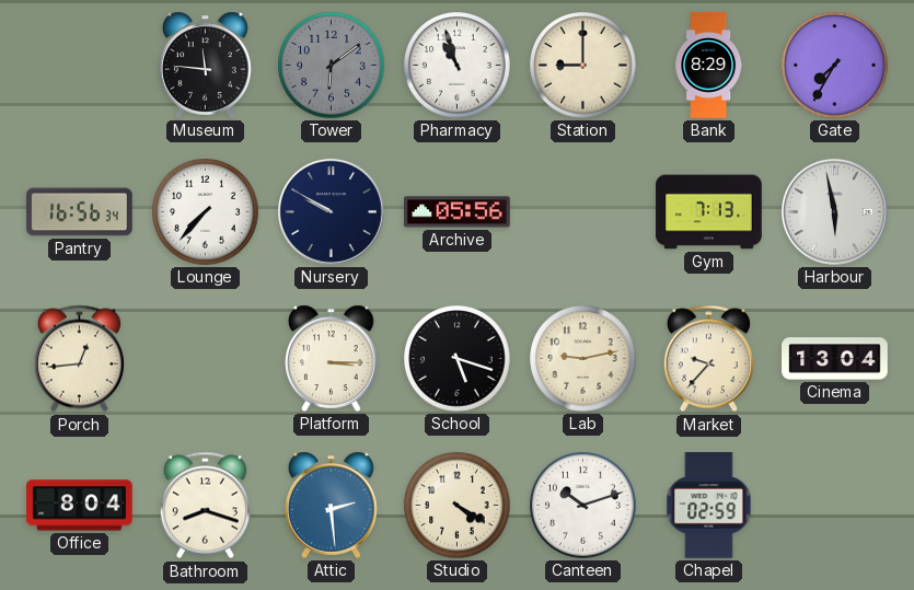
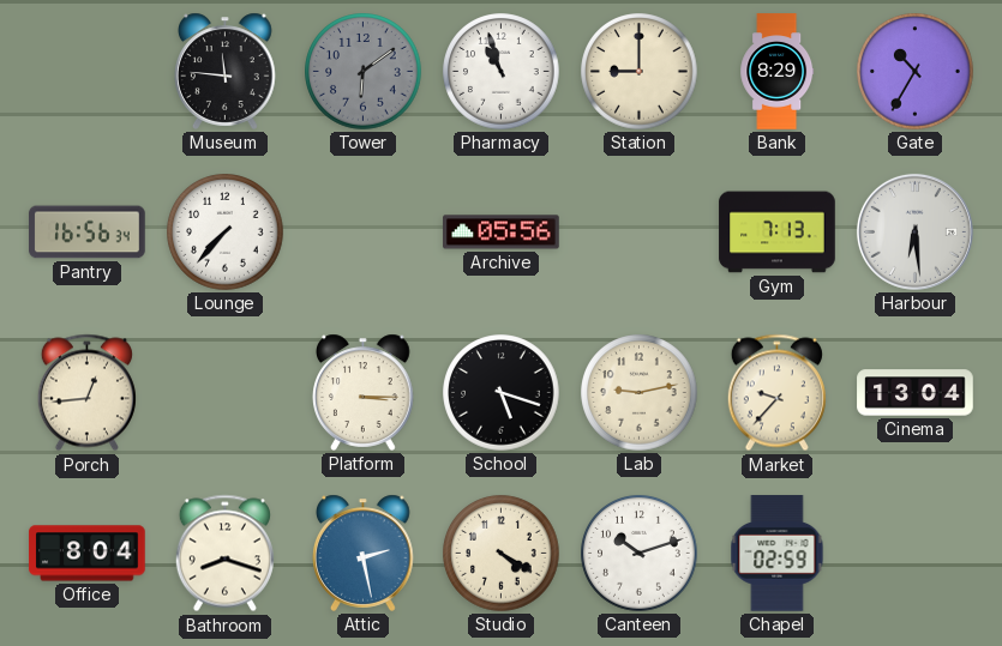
Gate: 7:35 -> 10:35 (916, 72)
Nursery: 9:50 -> none (331, 211)
Harbour: 5:58 -> 6:29 (914, 231)
Attic: 2:29 -> 2:28 (364, 553)
